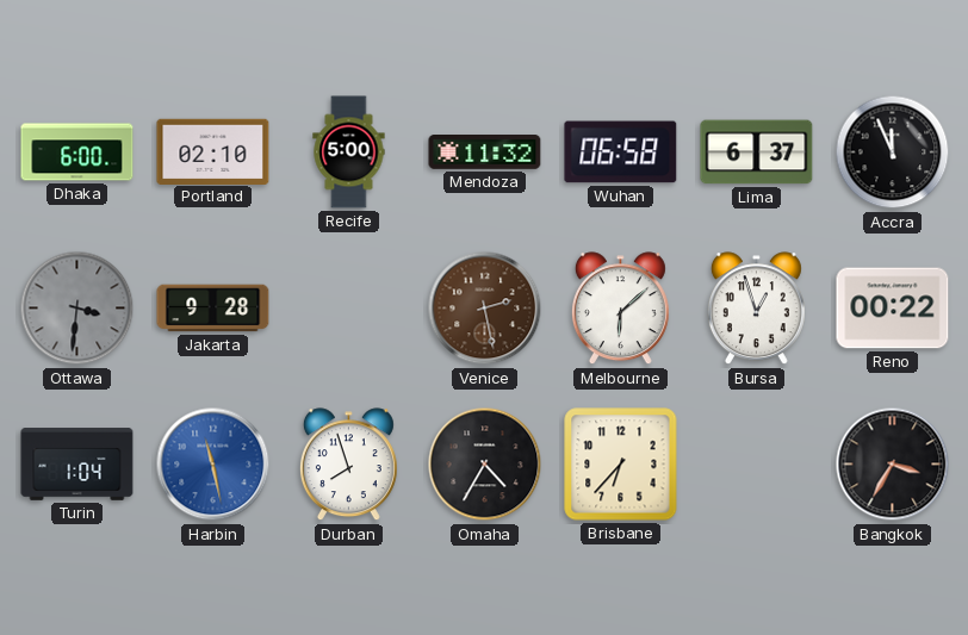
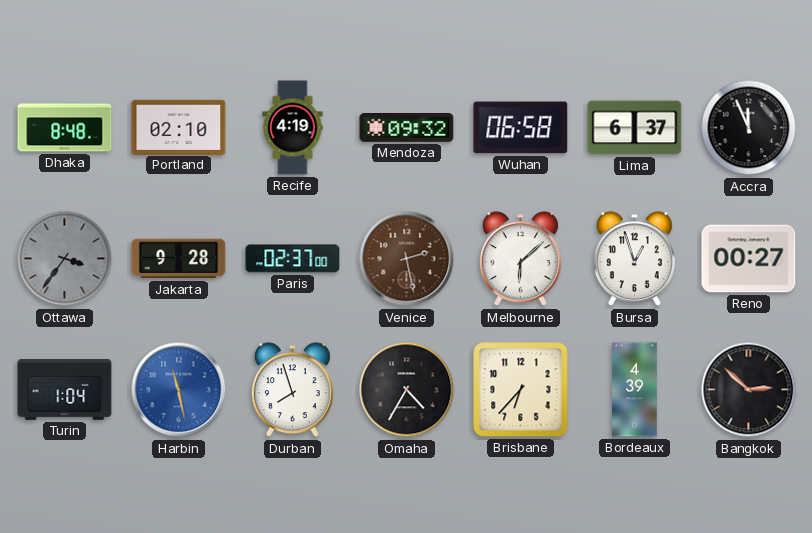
Dhaka: 6:00 -> 8:48 (65, 128)
Recife: 5:00 -> 4:19 (293, 128)
Mendoza: 11:32 -> 09:32 (407, 128)
Ottawa: 3:31 -> 3:36 (65, 259)
Paris: none -> 02:37 (293, 259)
Reno: 00:22 -> 00:27 (749, 259)
Bordeaux: none -> 4:39 (635, 390)
Bangkok: 3:35 -> 2:52 (749, 390)
